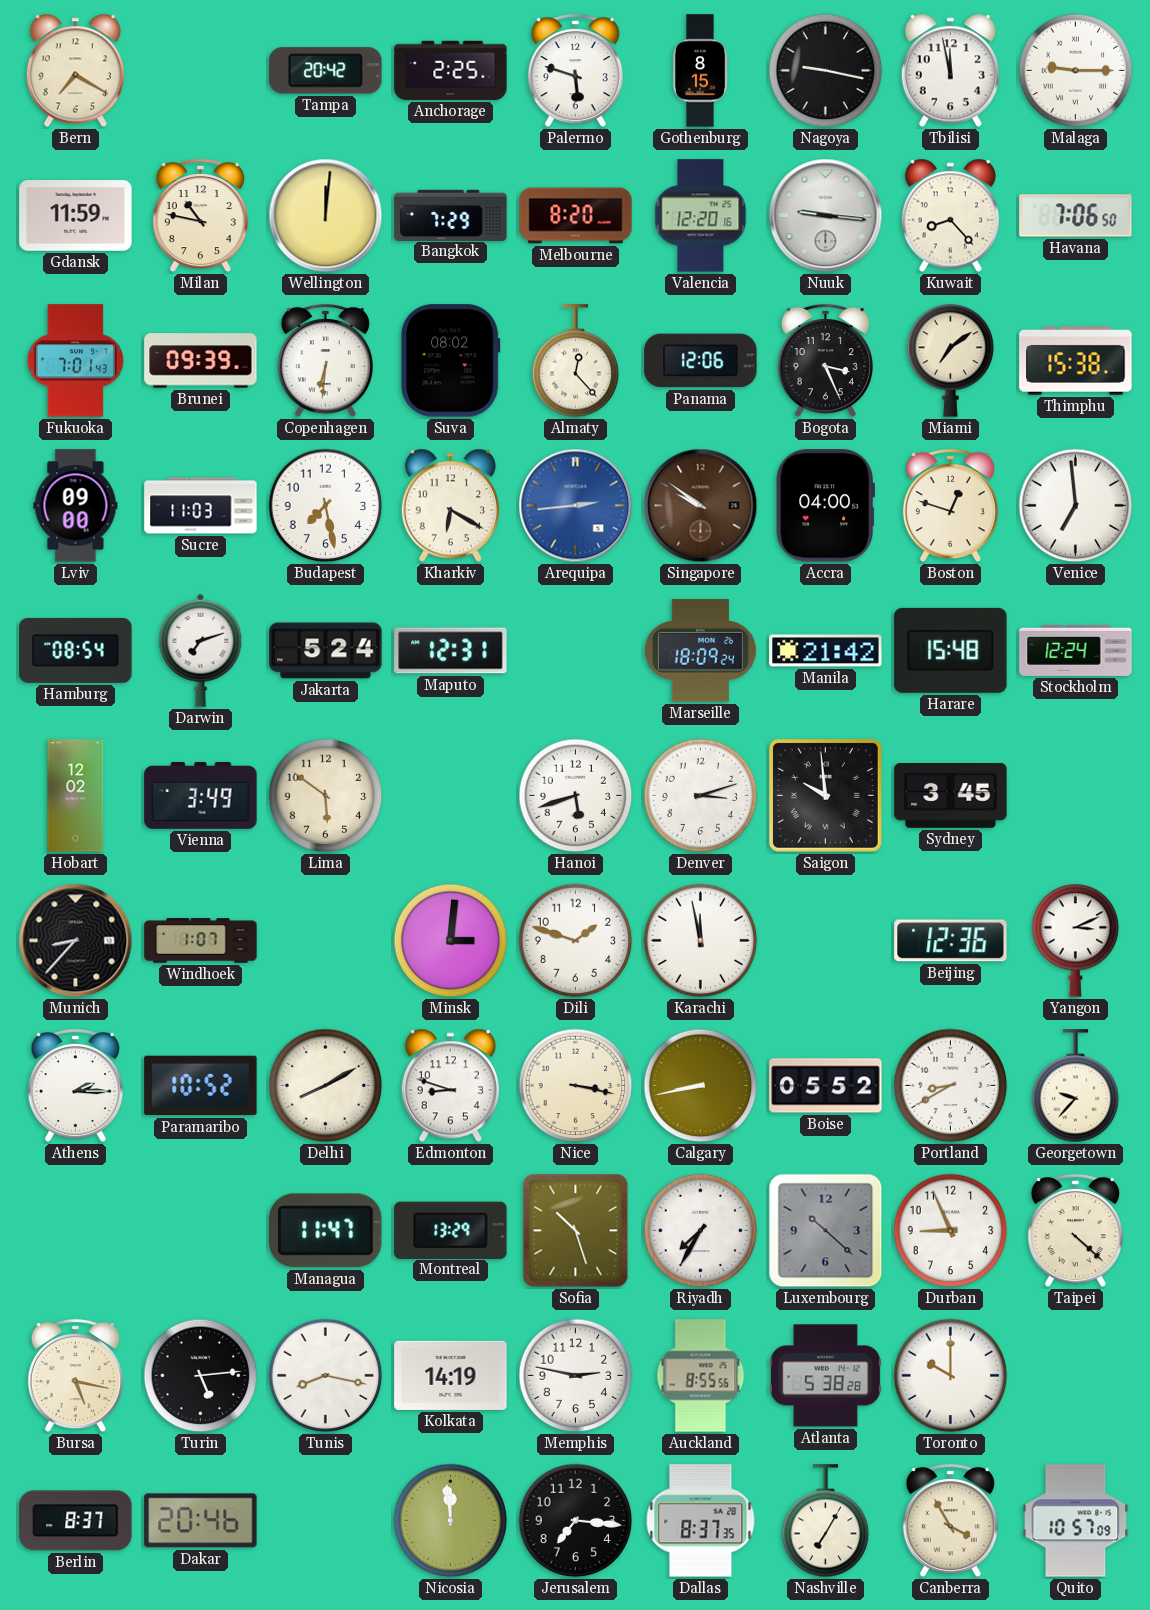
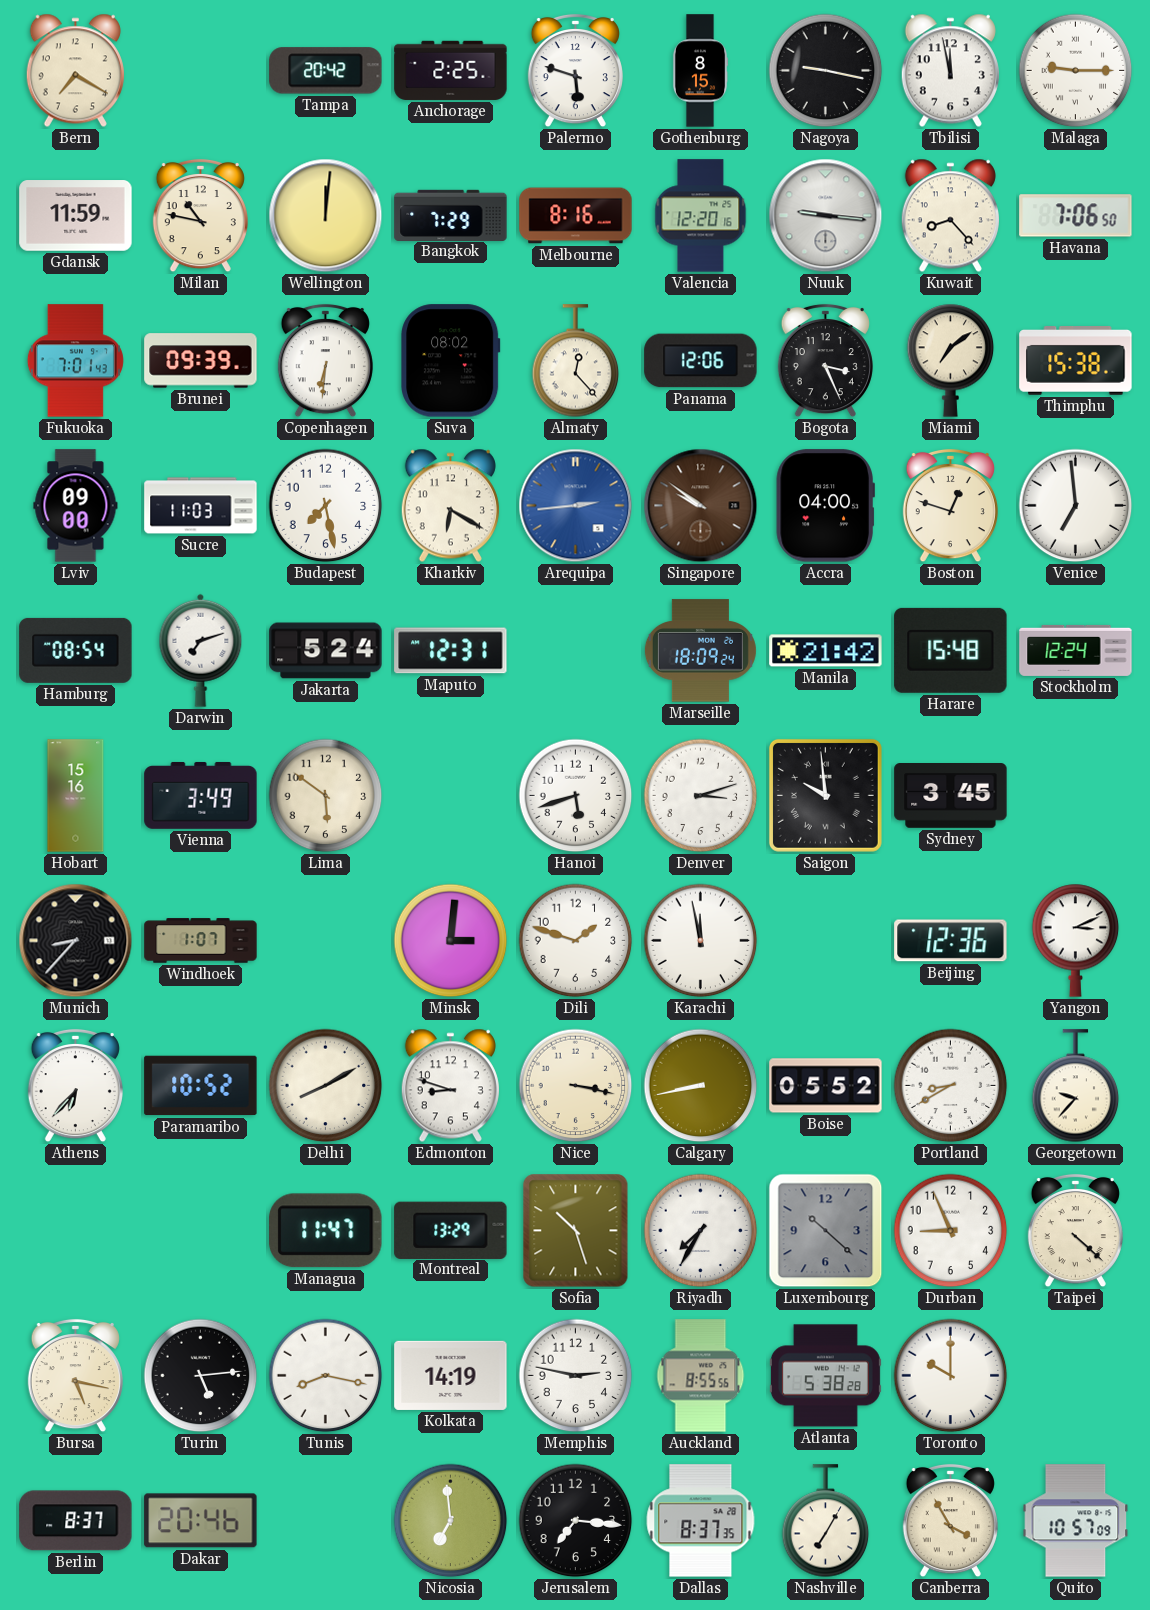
Melbourne: 8:20 -> 8:16 (576, 216)
Hobart: 12:02 -> 15:16 (76, 796)
Athens: 2:15 -> 6:37 (75, 1086)
Nicosia: 11:59 -> 6:59 (451, 1521)
